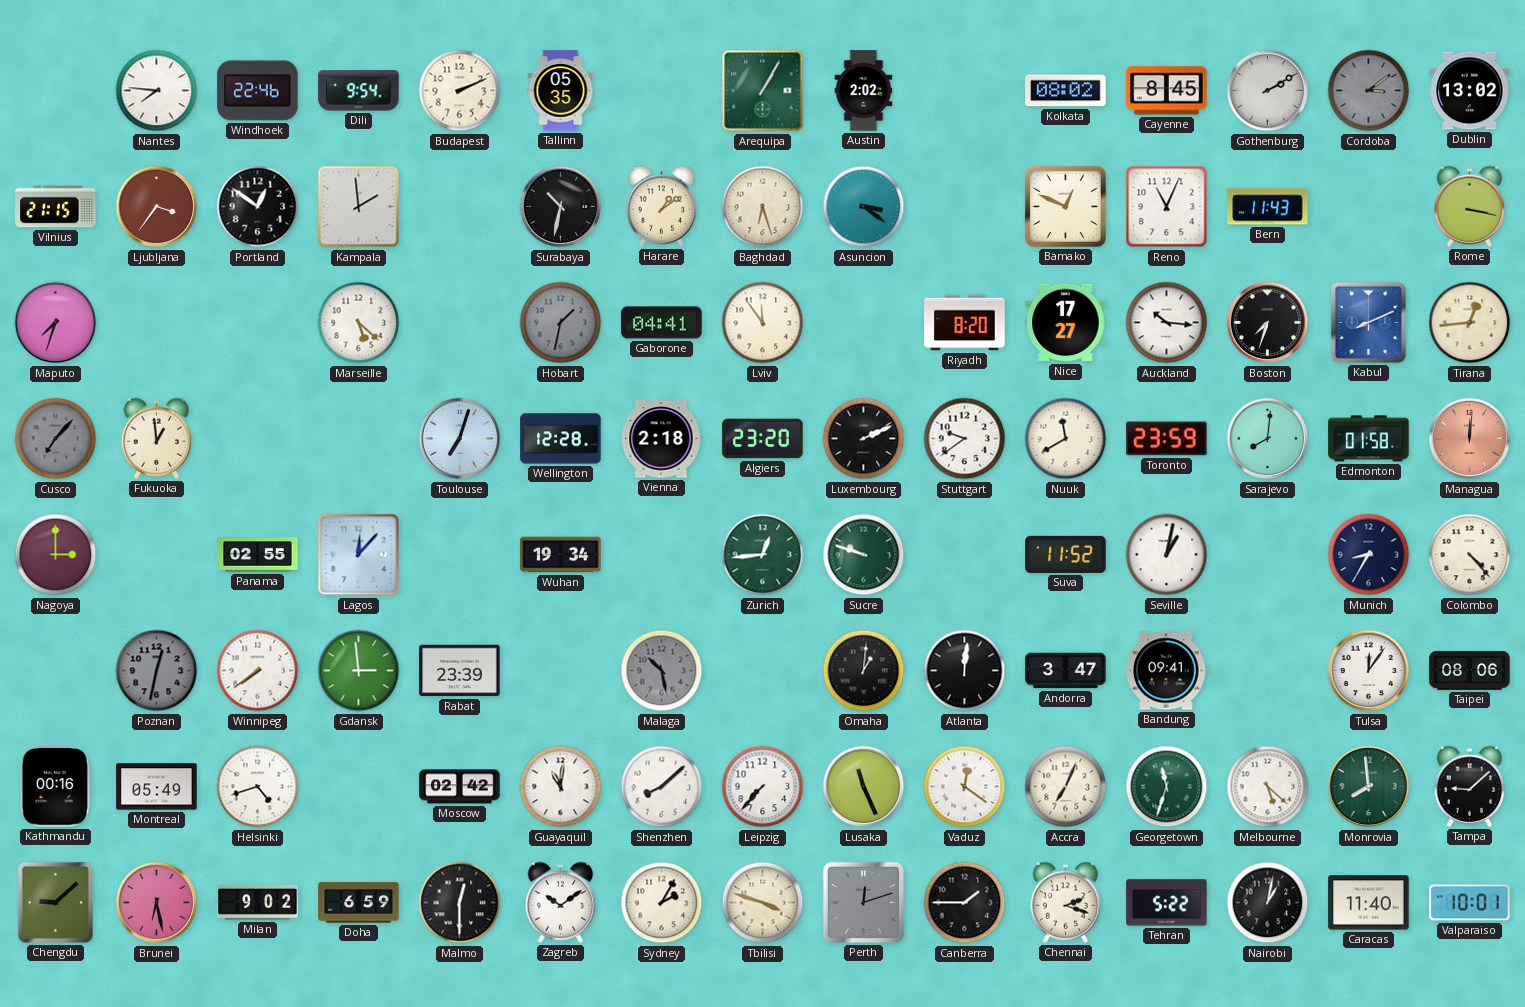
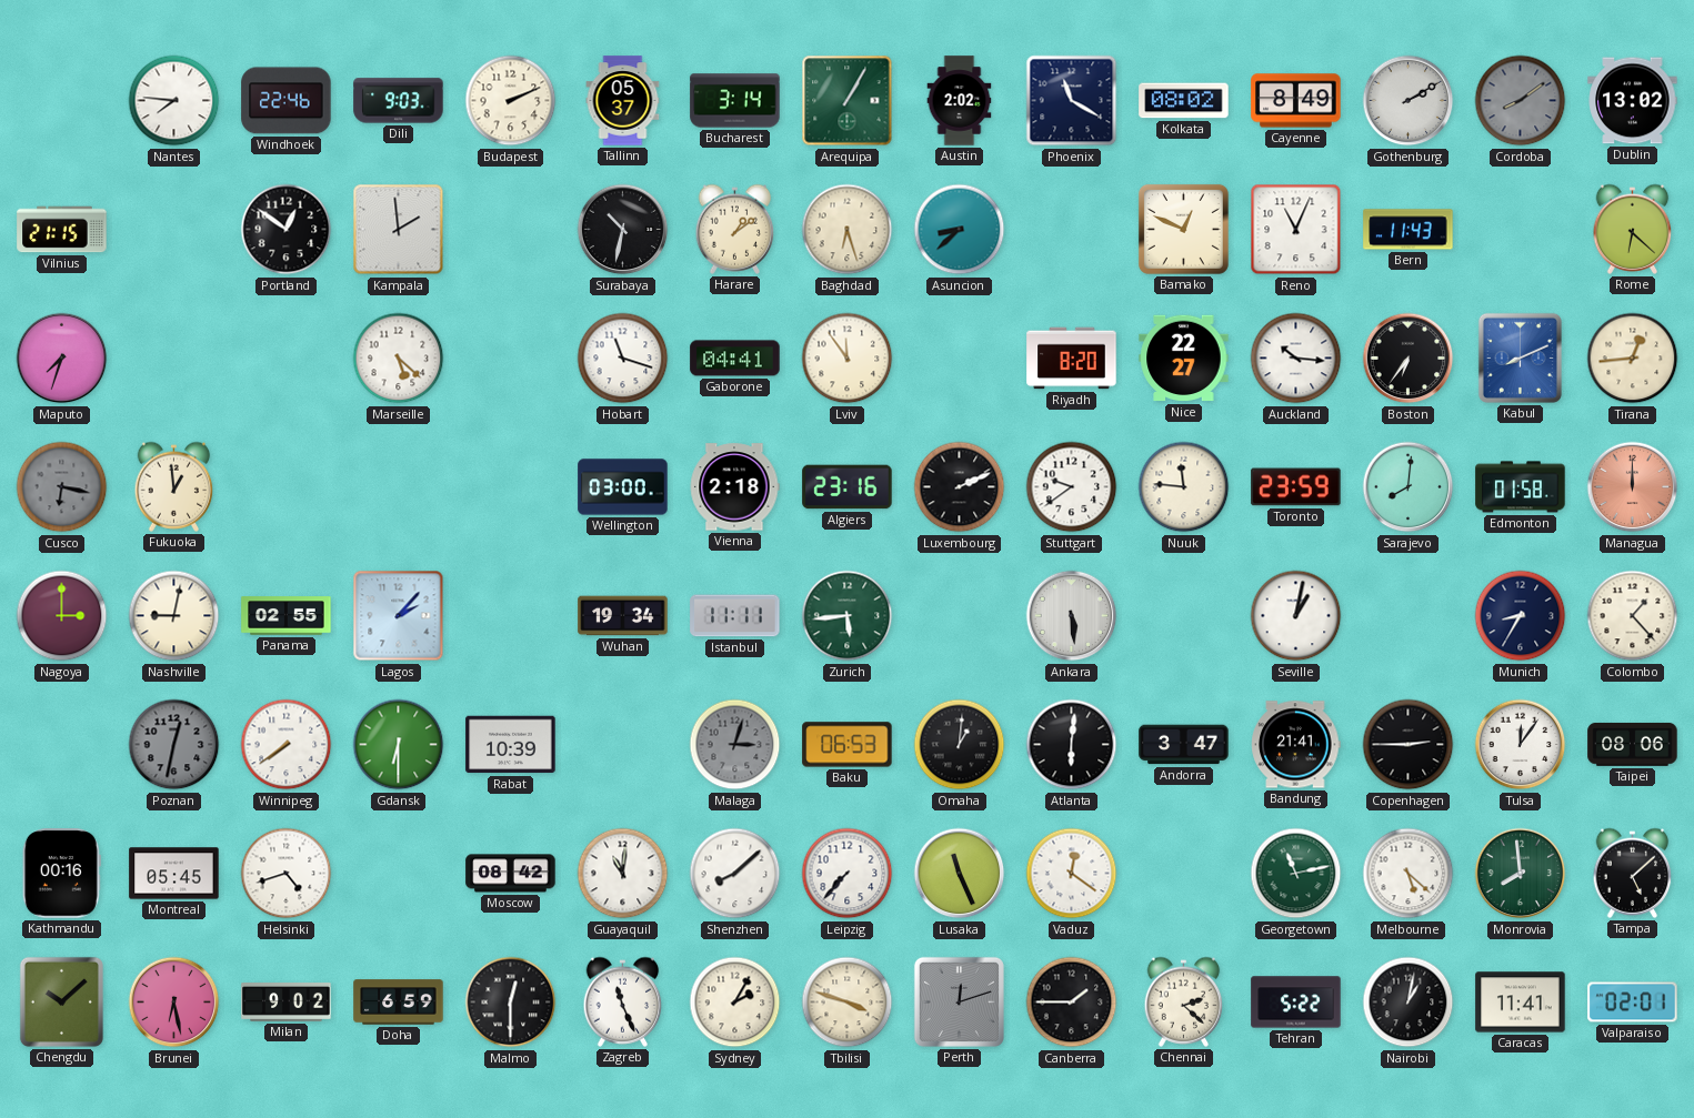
Dili: 9:54 -> 9:03 (399, 101)
Tallinn: 05:35 -> 05:37 (623, 101)
Bucharest: none -> 3:14 (735, 101)
Phoenix: none -> 11:20 (1072, 101)
Cayenne: 8:45 -> 8:49 (1296, 101)
Cordoba: 3:09 -> 8:09 (1521, 101)
Ljubljana: 3:36 -> none (157, 207)
Asuncion: 3:21 -> 8:38 (960, 230)
Rome: 3:17 -> 6:22 (1633, 229)
Hobart: 1:32 -> 11:18 (623, 359)
Hobart dial: grey -> white (623, 359)
Nice: 17:27 -> 22:27 (1184, 359)
Boston: 7:33 -> 6:36 (1409, 359)
Cusco: 7:07 -> 6:17 (62, 487)
Toulouse: 7:03 -> none (460, 439)
Wellington: 12:28 -> 03:00 (623, 487)
Algiers: 23:20 -> 23:16 (848, 487)
Nuuk: 11:40 -> 11:46 (1184, 487)
Managua: 12:01 -> 12:00 (1633, 487)
Nashville: none -> 9:02 (174, 616)
Lagos: 12:07 -> 2:07 (399, 616)
Istanbul: none -> 11:11 (735, 616)
Zurich: 12:44 -> 5:44 (848, 616)
Sucre: 9:48 -> none (864, 555)
Ankara: none -> 5:29 (1072, 616)
Suva: 11:52 -> none (1066, 554)
Colombo: 4:23 -> 1:23 (1633, 616)
Gdansk: 2:59 -> 6:30 (399, 745)
Rabat: 23:39 -> 10:39 (511, 745)
Malaga: 10:28 -> 3:03 (735, 745)
Baku: none -> 06:53 (848, 745)
Atlanta: 12:01 -> 6:01 (1072, 745)
Bandung: 09:41 -> 21:41 (1296, 745)
Copenhagen: none -> 2:45 (1409, 745)
Montreal: 05:49 -> 05:45 (174, 874)
Moscow: 02:42 -> 08:42 (511, 874)
Accra: 7:04 -> none (1066, 787)
Georgetown: 11:33 -> 11:13 (1296, 874)
Tampa: 9:08 -> 5:08 (1633, 873)
Chengdu: 9:08 -> 10:08 (61, 1001)
Zagreb: 10:09 -> 11:26 (623, 1001)
Chennai: 2:18 -> 2:22 (1184, 1001)
Caracas: 11:40 -> 11:41 (1521, 1003)
Valparaiso: 10:01 -> 02:01 (1633, 1003)
